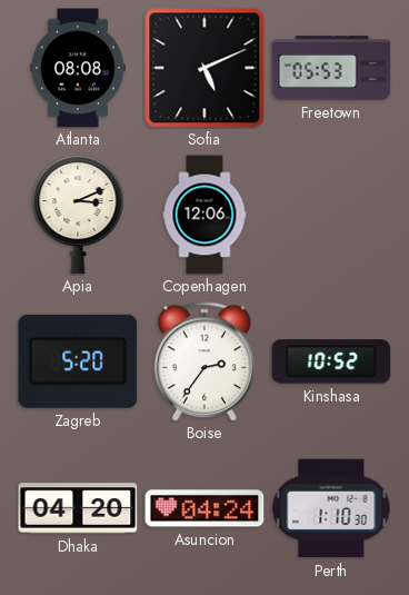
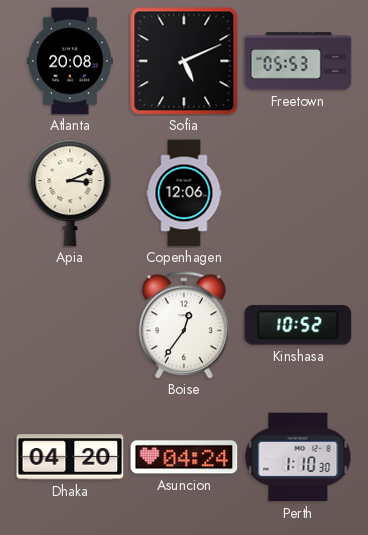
Atlanta: 08:08 -> 20:08 (71, 61)
Zagreb: 5:20 -> none (78, 361)
Boise: 2:36 -> 12:36 (184, 325)
